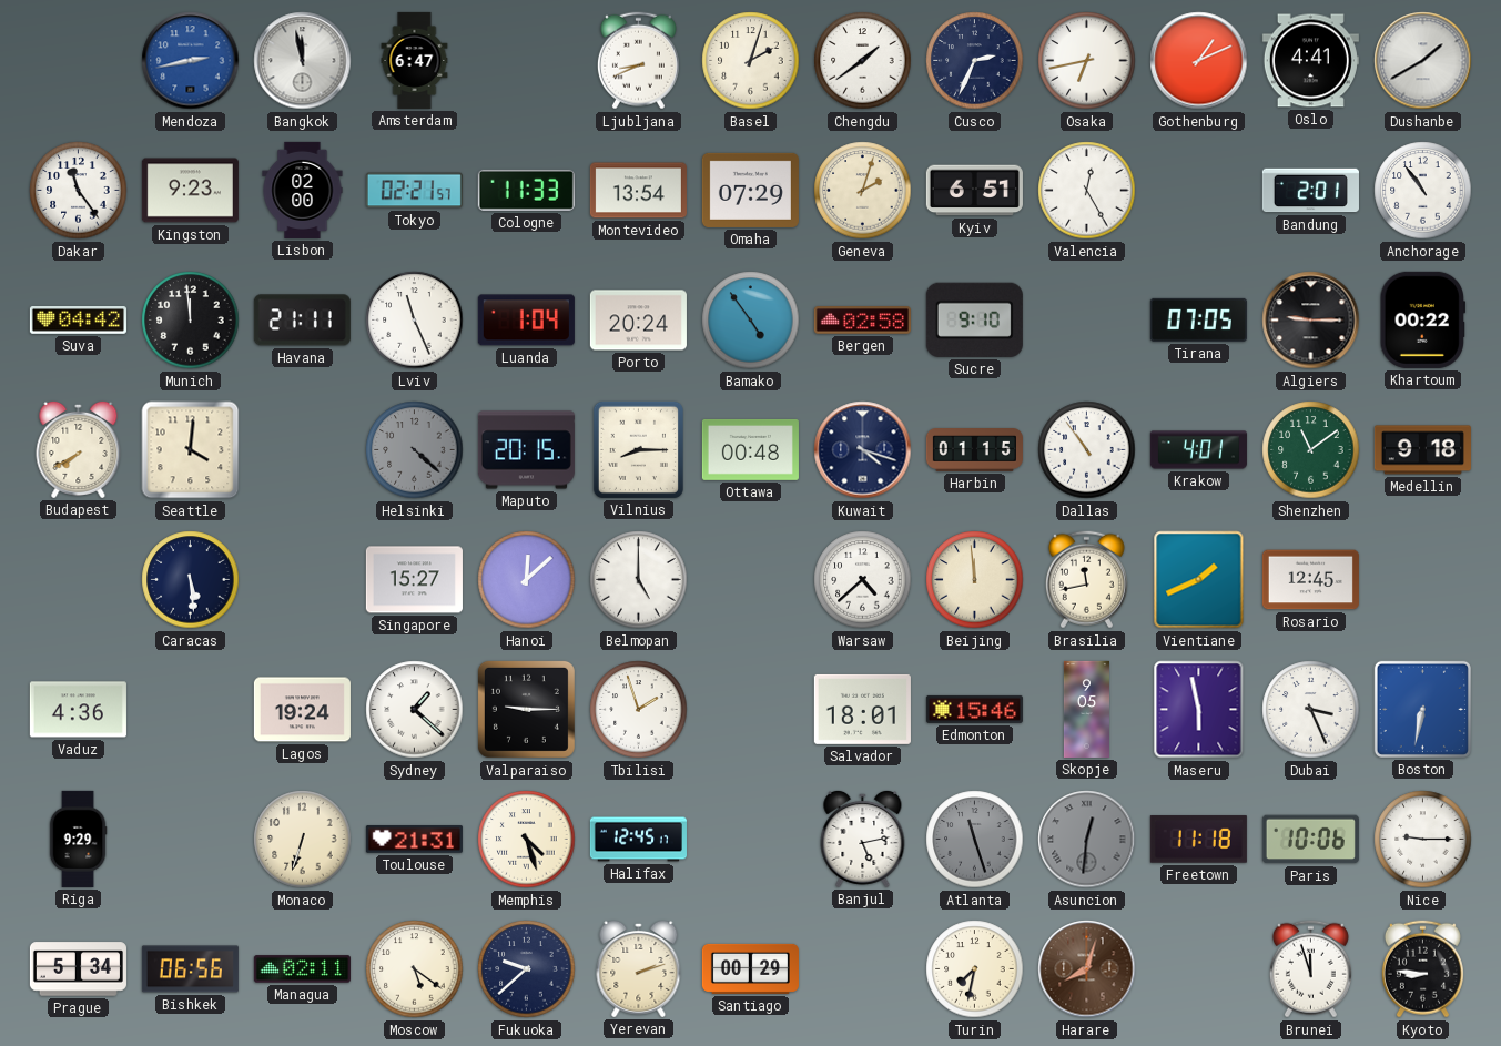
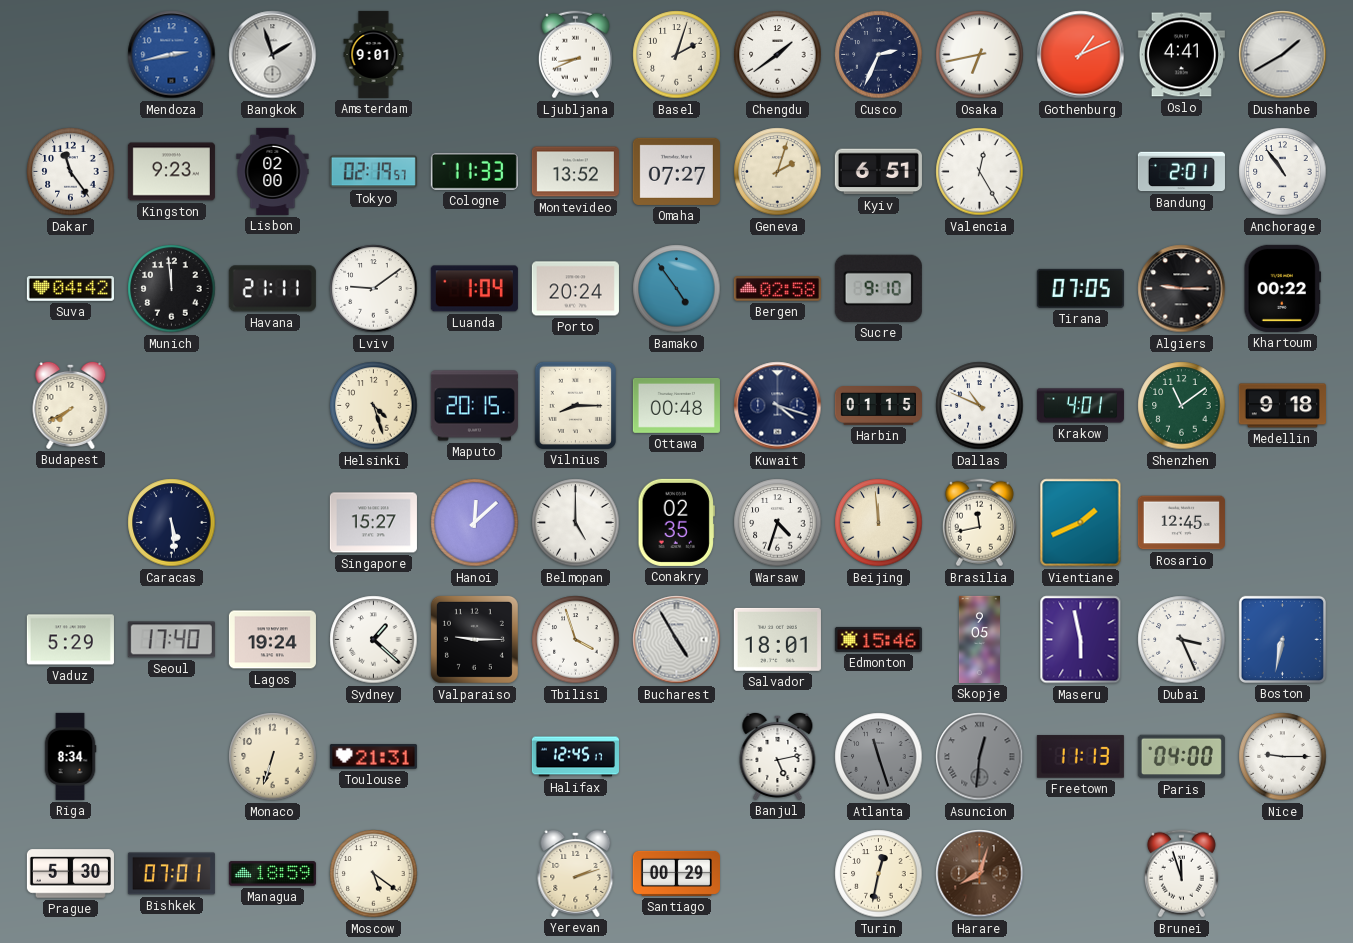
Bangkok: 11:58 -> 1:57 (273, 55)
Amsterdam: 6:47 -> 9:01 (374, 54)
Tokyo: 02:21 -> 02:19 (373, 172)
Montevideo: 13:54 -> 13:52 (575, 172)
Omaha: 07:29 -> 07:27 (676, 171)
Lviv: 11:26 -> 9:09 (374, 289)
Seattle: 4:01 -> none (191, 450)
Helsinki: 4:22 -> 4:27 (374, 406)
Helsinki dial: grey -> cream (374, 406)
Dallas: 10:54 -> 10:49 (980, 406)
Conakry: none -> 02:35 (676, 522)
Warsaw: 4:38 -> 4:33 (778, 523)
Vaduz: 4:36 -> 5:29 (70, 640)
Seoul: none -> 17:40 (171, 640)
Tbilisi: 1:57 -> 3:57 (576, 640)
Bucharest: none -> 4:55 (677, 640)
Riga: 9:29 -> 8:34 (70, 756)
Memphis: 4:27 -> none (527, 840)
Freetown: 11:18 -> 11:13 (1080, 757)
Paris: 10:06 -> 04:00 (1181, 757)
Prague: 5:34 -> 5:30 (70, 874)
Bishkek: 06:56 -> 07:01 (171, 874)
Managua: 02:11 -> 18:59 (272, 874)
Fukuoka: 9:38 -> none (527, 969)
Turin: 7:32 -> 12:32 (879, 874)
Kyoto: 8:46 -> none (1422, 969)
